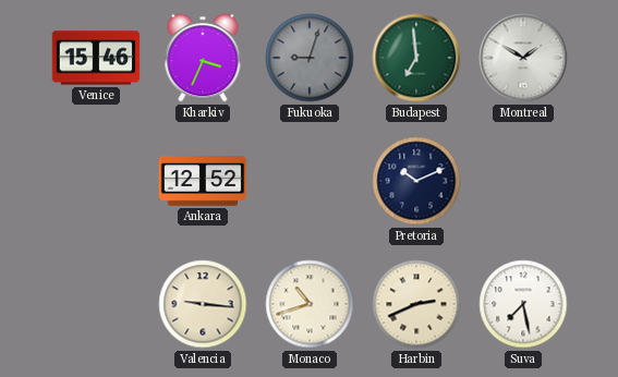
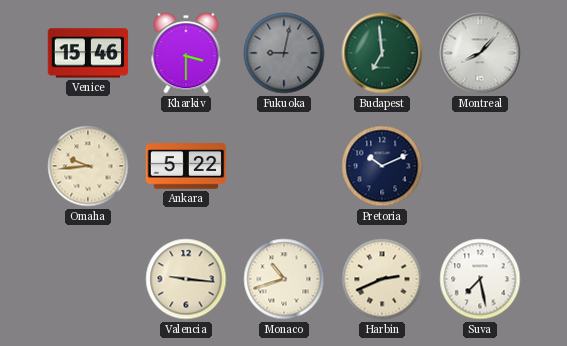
Kharkiv: 3:34 -> 3:30 (186, 53)
Fukuoka: 9:03 -> 9:02 (284, 53)
Montreal: 1:50 -> 8:07 (480, 53)
Omaha: none -> 9:44 (88, 166)
Ankara: 12:52 -> 5:22 (186, 166)
